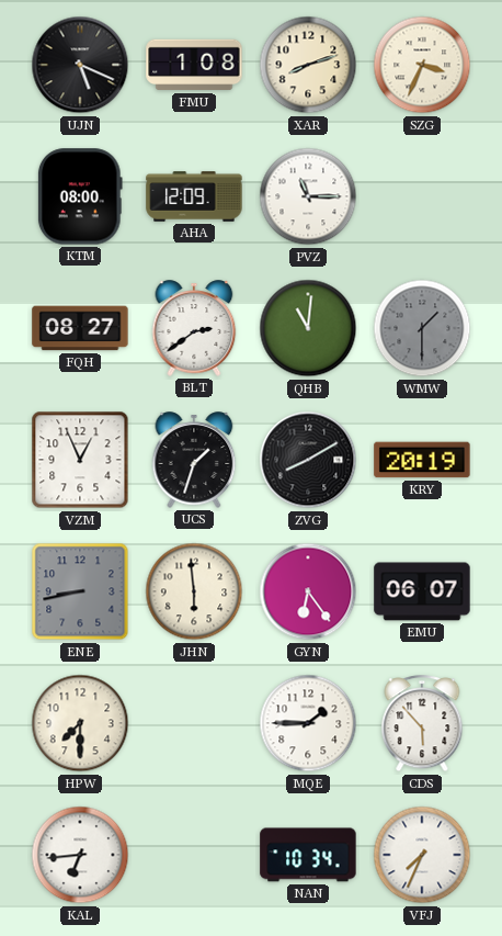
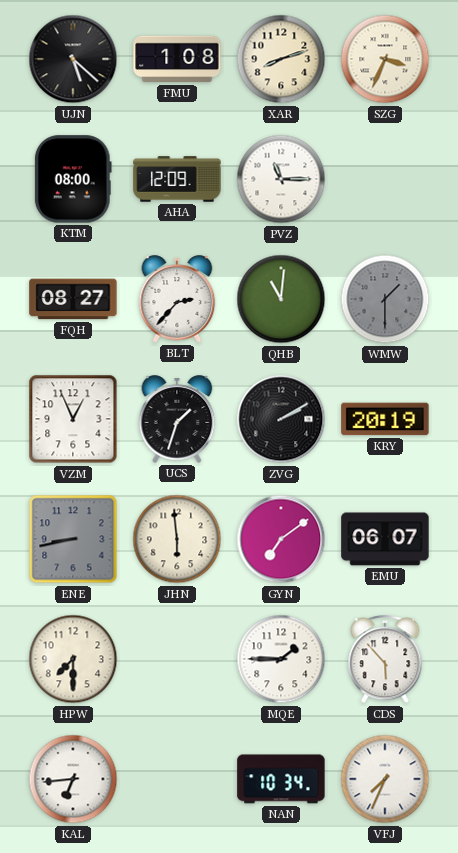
UJN: 5:19 -> 5:22 (73, 59)
BLT: 2:39 -> 2:37 (177, 299)
ZVG: 8:10 -> 2:10 (281, 419)
GYN: 6:24 -> 7:09 (281, 539)
